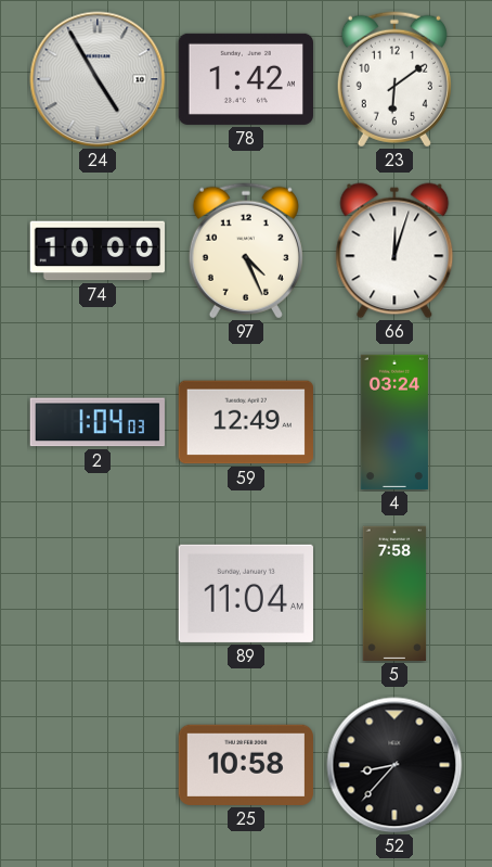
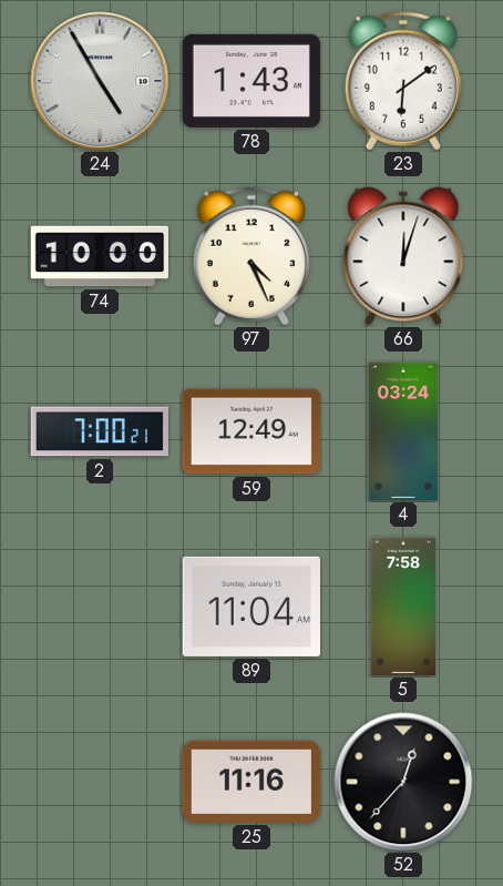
78: 1:42 -> 1:43 (250, 81)
2: 1:04 -> 7:00 (100, 431)
25: 10:58 -> 11:16 (251, 782)
52: 8:37 -> 12:37 (403, 782)
